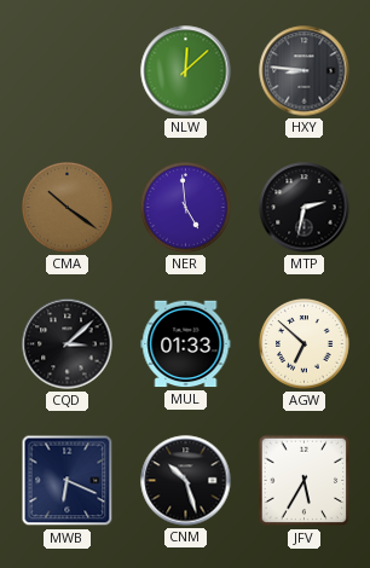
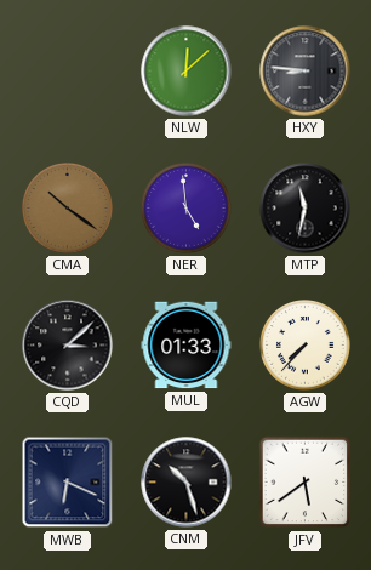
MTP: 2:32 -> 11:32 (306, 209)
AGW: 6:52 -> 7:37 (306, 346)
JFV: 5:35 -> 5:39 (306, 483)
